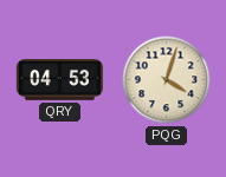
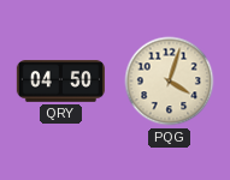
QRY: 04:53 -> 04:50 (60, 82)
